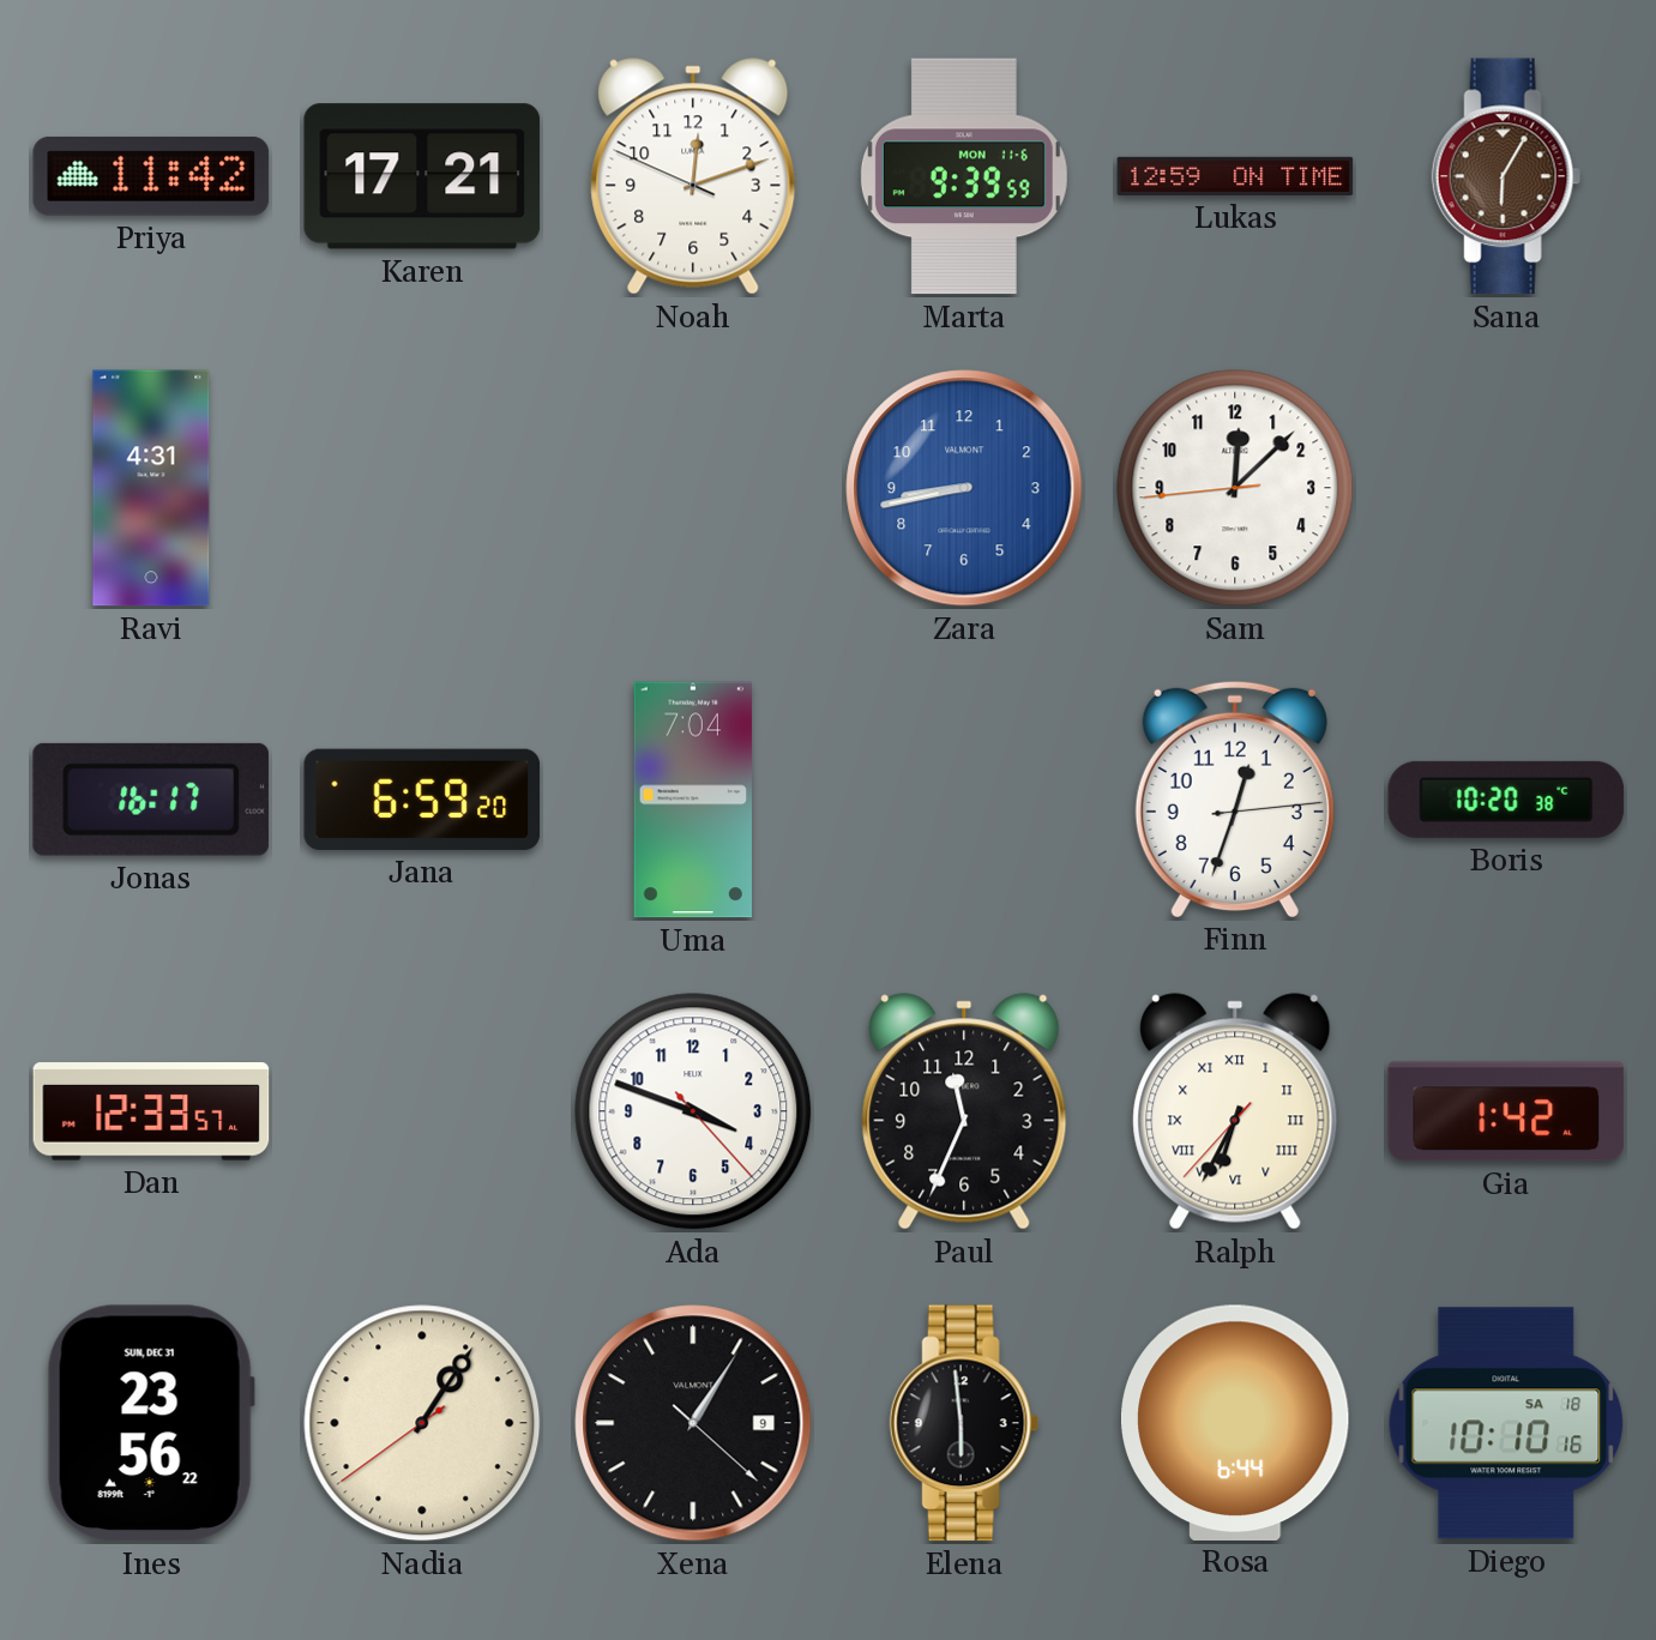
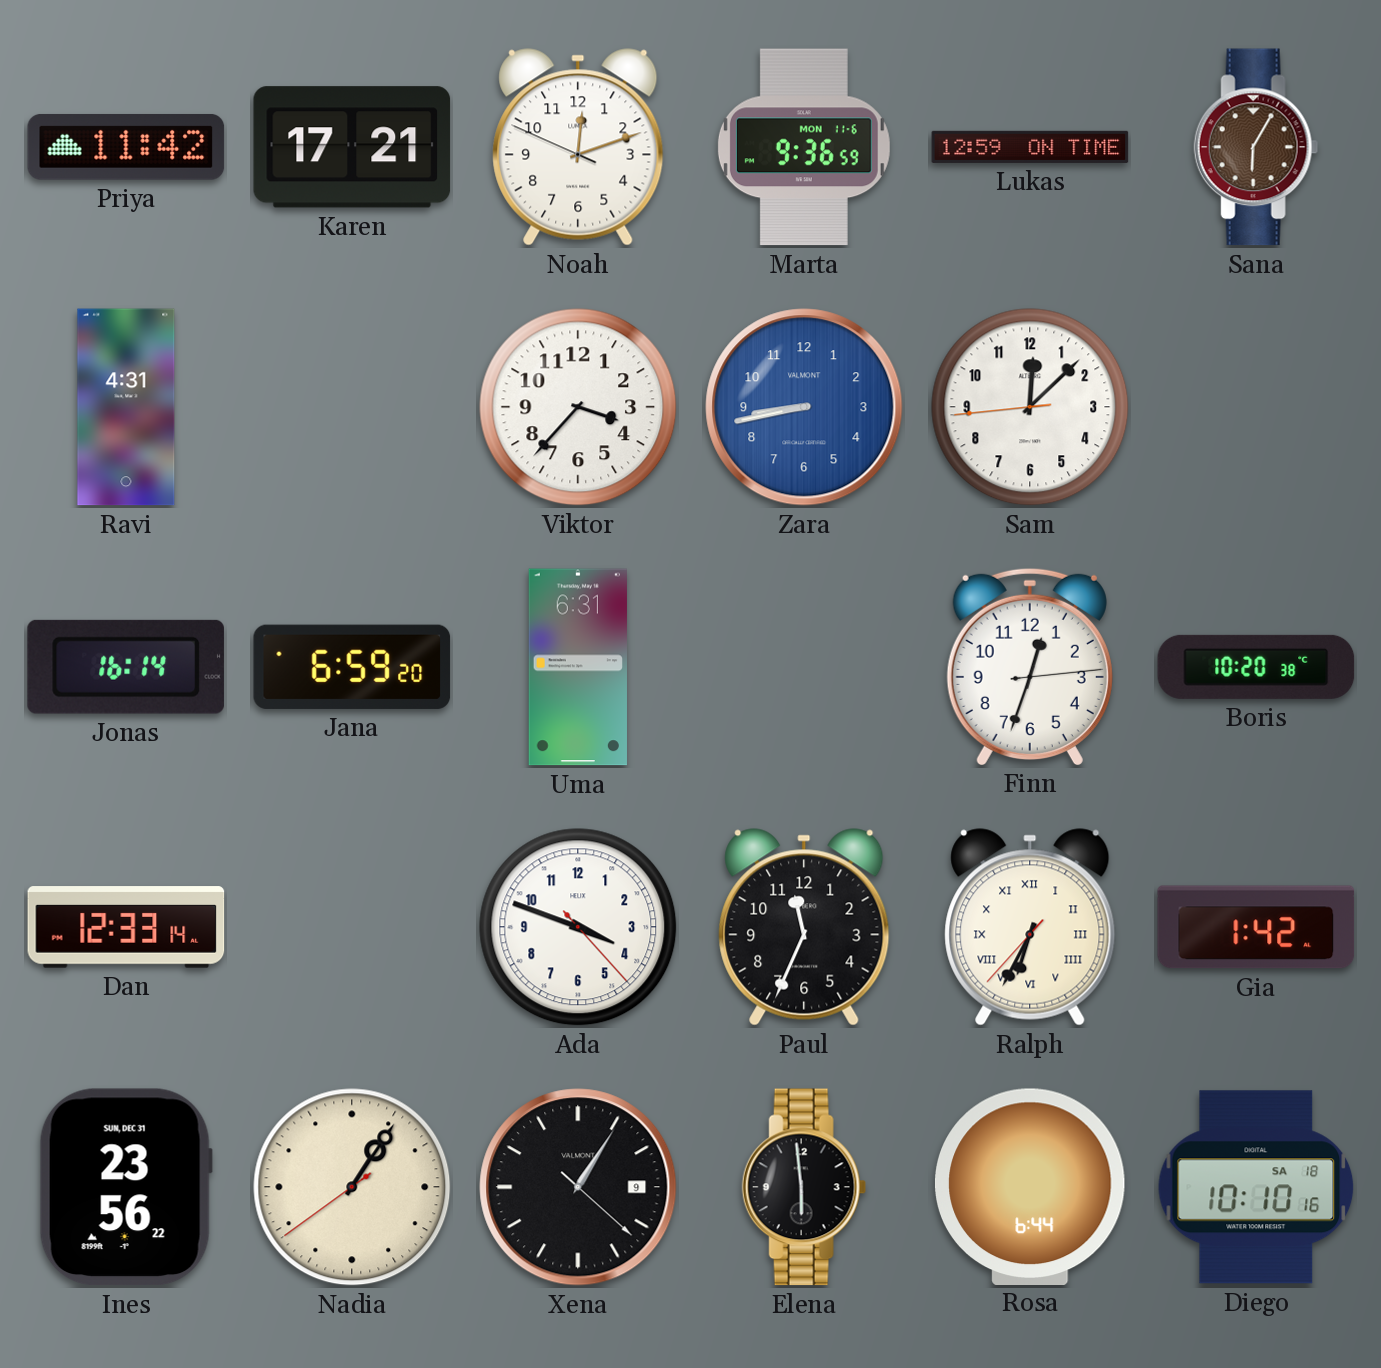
Marta: 9:39 -> 9:36 (804, 147)
Viktor: none -> 3:37 (578, 407)
Jonas: 16:17 -> 16:14 (126, 667)
Uma: 7:04 -> 6:31 (578, 667)
Dan: 12:33:57 -> 12:33:14 (126, 927)
